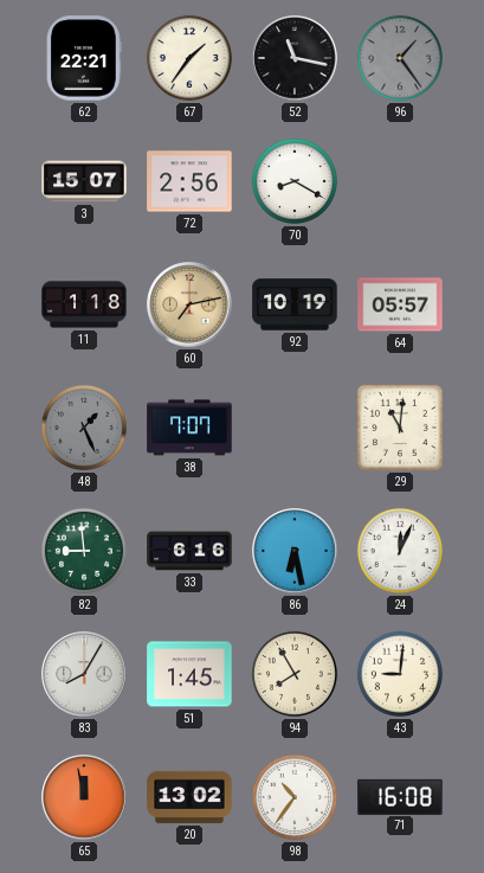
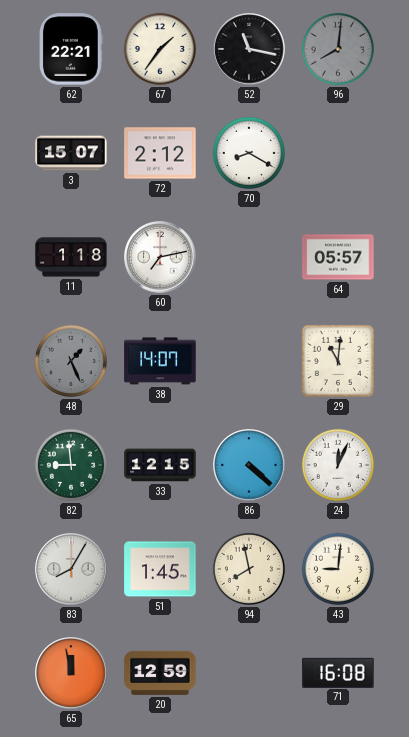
96: 1:24 -> 8:01 (338, 49)
72: 2:56 -> 2:12 (160, 153)
60 dial: champagne -> white (160, 257)
92: 10:19 -> none (295, 304)
38: 7:07 -> 14:07 (160, 361)
33: 6:16 -> 12:15 (160, 465)
86: 6:28 -> 4:22 (249, 465)
94: 7:55 -> 7:58 (249, 569)
20: 13:02 -> 12:59 (160, 673)
98: 10:36 -> none (295, 797)
